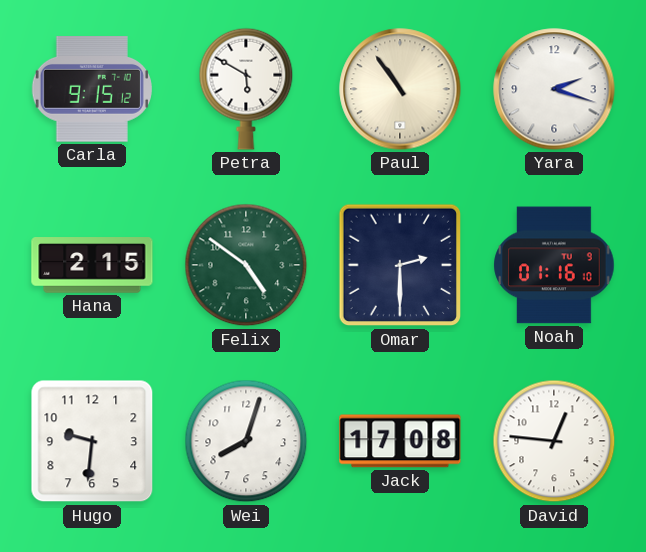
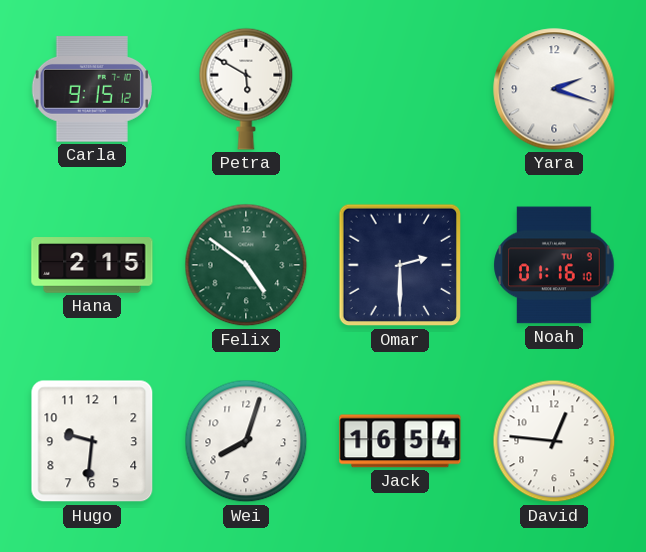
Paul: 10:54 -> none (400, 89)
Jack: 17:08 -> 16:54 (400, 441)
